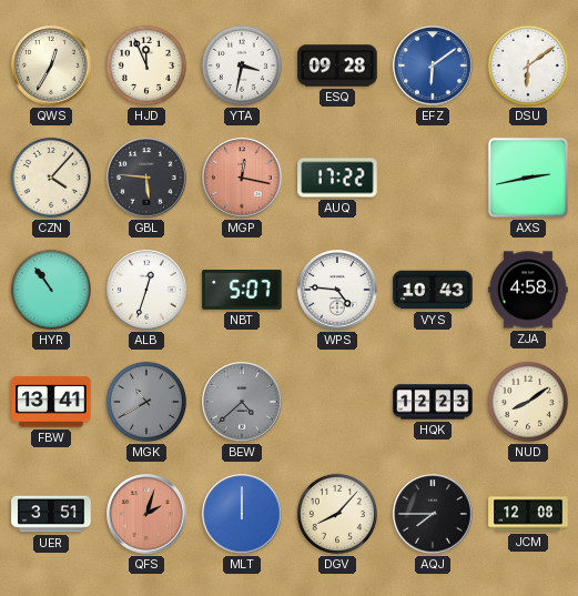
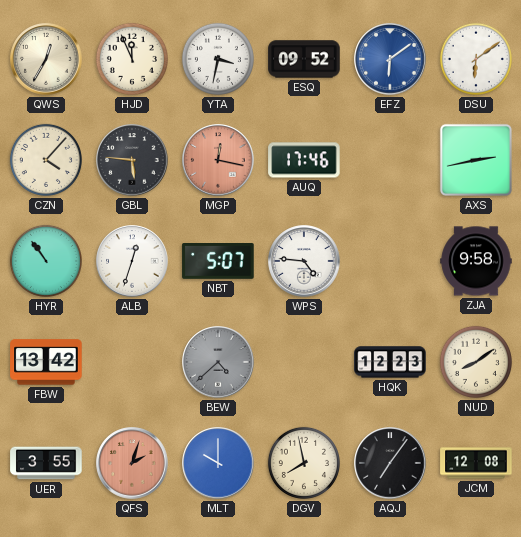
ESQ: 09:28 -> 09:52 (304, 59)
AUQ: 17:22 -> 17:46 (304, 160)
VYS: 10:43 -> none (433, 290)
ZJA: 4:58 -> 9:58 (476, 261)
FBW: 13:41 -> 13:42 (46, 362)
MGK: 10:40 -> none (146, 402)
UER: 3:51 -> 3:55 (46, 463)
MLT: 12:00 -> 10:00 (218, 463)
DGV: 8:07 -> 7:58 (304, 463)
AQJ: 7:45 -> 7:06 (390, 463)
